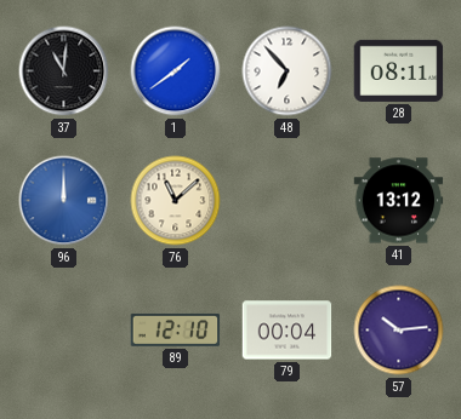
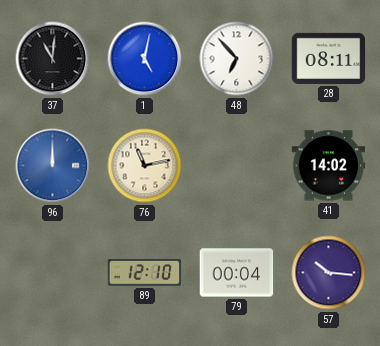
1: 1:39 -> 5:02 (145, 59)
76: 11:08 -> 11:13 (145, 166)
41: 13:12 -> 14:02 (329, 166)
57: 10:14 -> 10:16 (329, 273)
